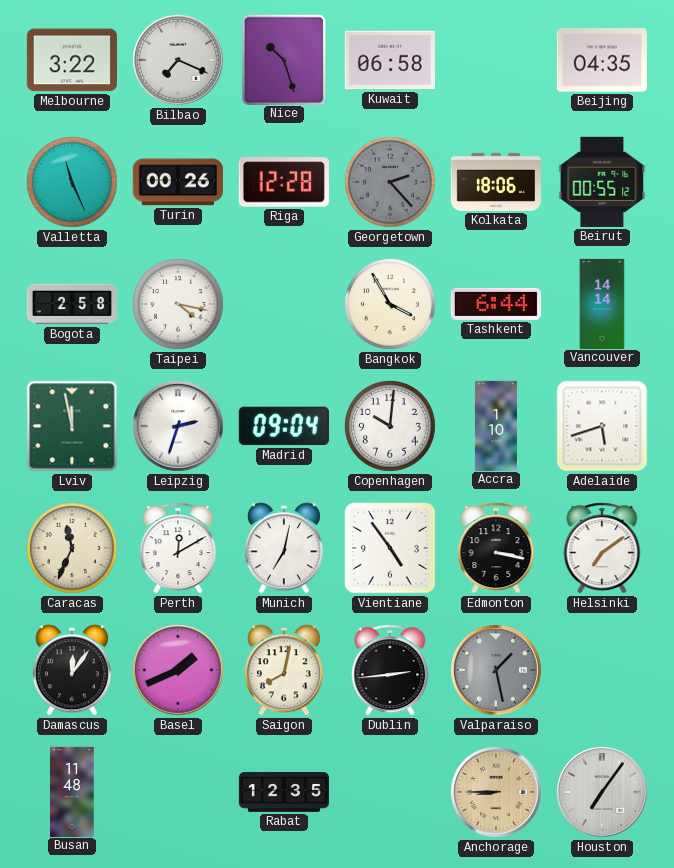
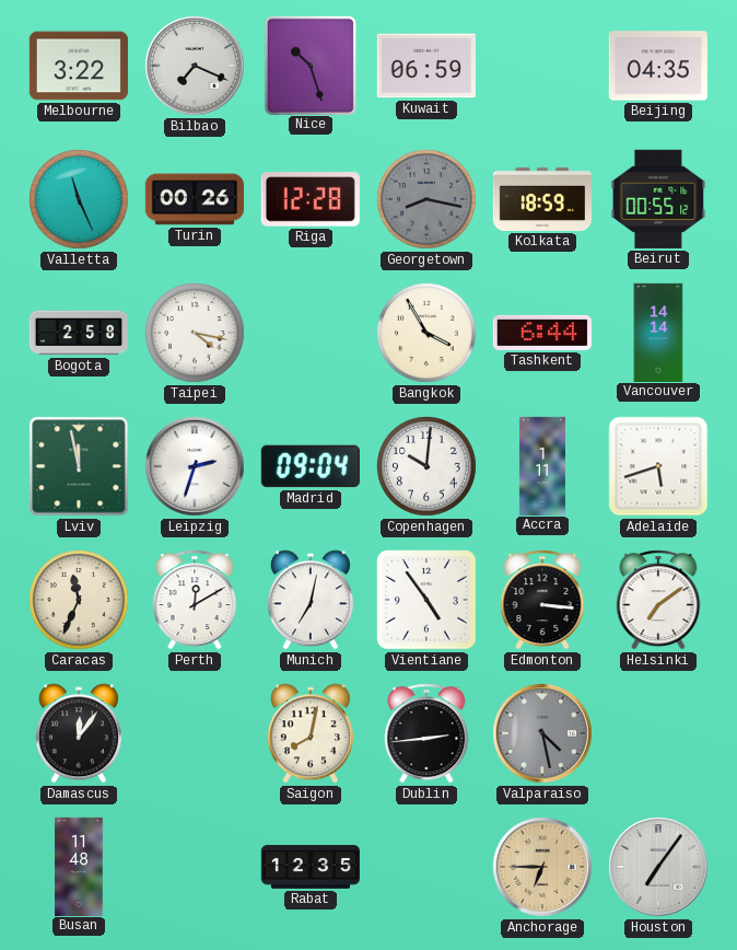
Kuwait: 06:58 -> 06:59 (426, 66)
Georgetown: 2:23 -> 8:17 (426, 199)
Kolkata: 18:06 -> 18:59 (541, 199)
Accra: 1:10 -> 1:11 (542, 465)
Edmonton: 3:17 -> 3:16 (542, 600)
Basel: 1:41 -> none (179, 671)
Valparaiso: 1:28 -> 4:28 (543, 734)
Anchorage: 8:45 -> 6:45 (543, 868)
